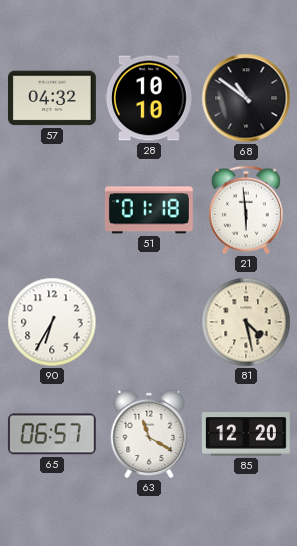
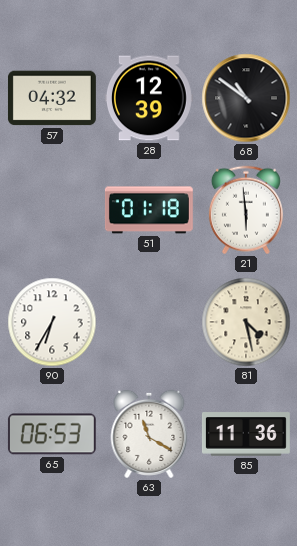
28: 10:10 -> 12:39 (149, 98)
65: 06:57 -> 06:53 (52, 434)
85: 12:20 -> 11:36 (246, 434)
